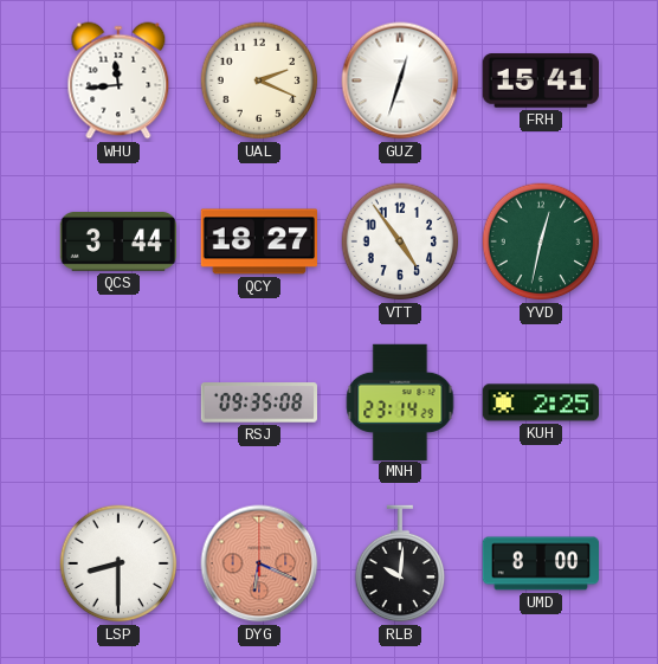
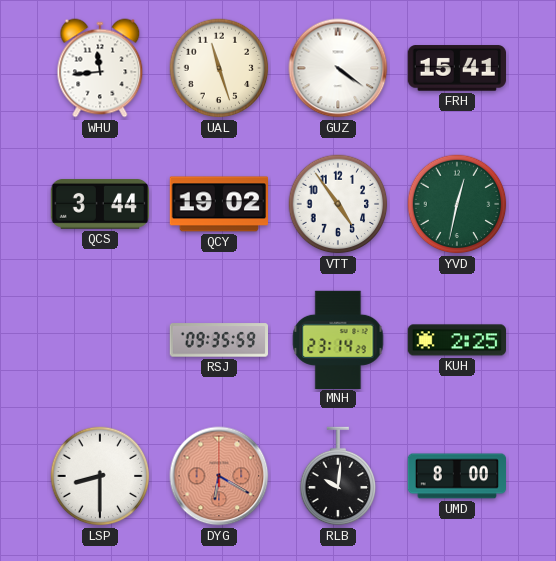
UAL: 2:19 -> 11:27 (219, 68)
GUZ: 12:33 -> 4:21 (338, 68)
QCY: 18:27 -> 19:02 (218, 204)
RSJ: 09:35:08 -> 09:35:59 (218, 340)
DYG: 6:19 -> 6:20 (219, 476)
